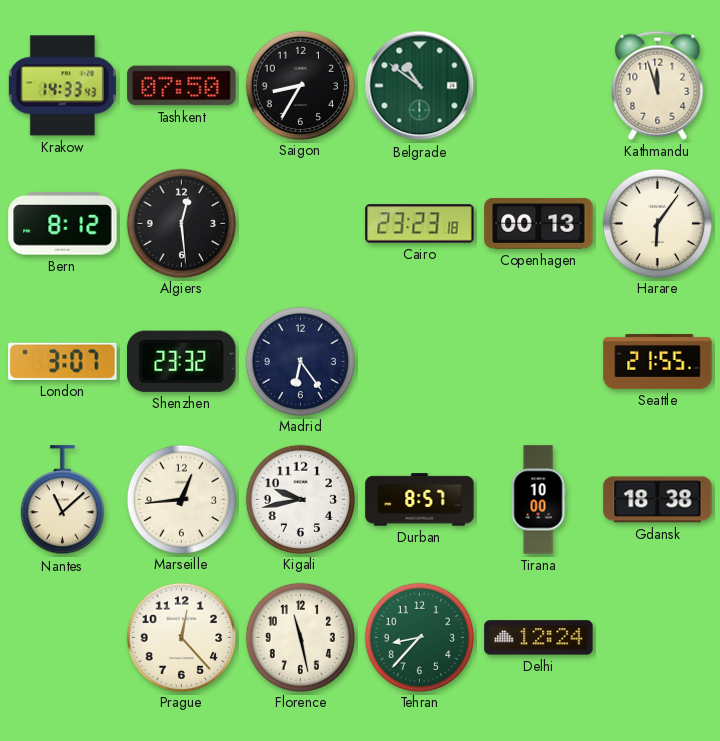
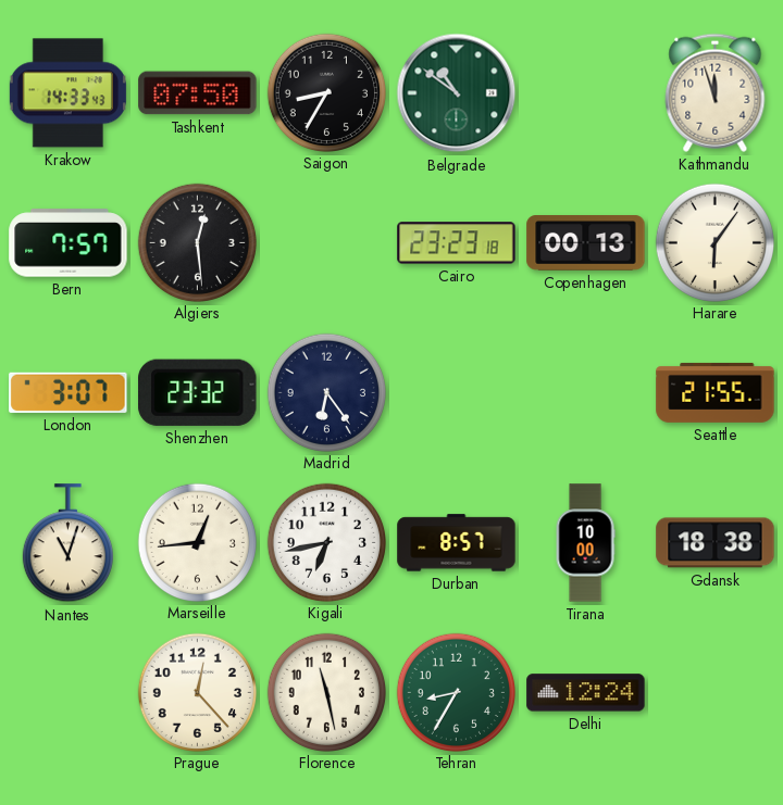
Bern: 8:12 -> 7:57 (69, 243)
Nantes: 11:08 -> 11:03 (67, 543)
Kigali: 9:43 -> 6:43 (326, 542)
Tehran: 8:37 -> 8:35 (456, 692)
